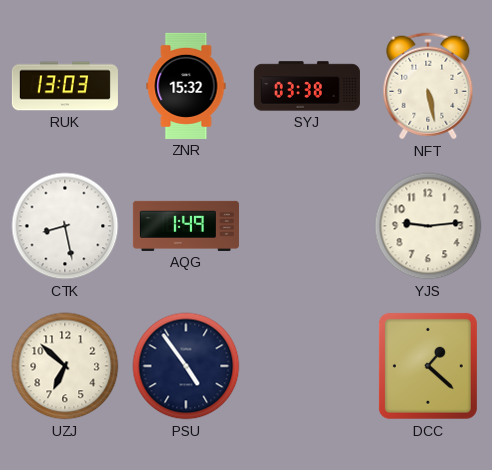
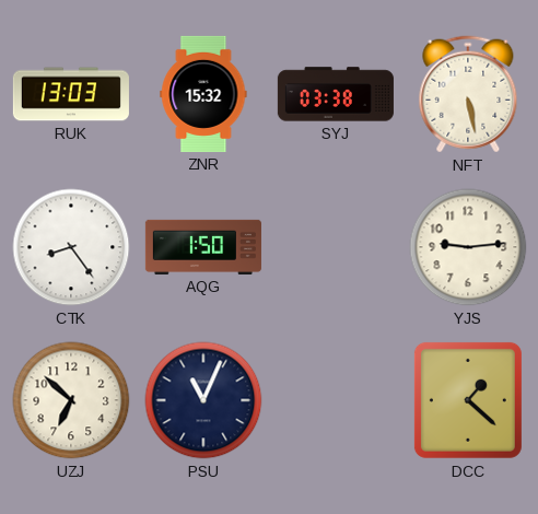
CTK: 8:28 -> 8:24 (71, 247)
AQG: 1:49 -> 1:50 (203, 247)
PSU: 4:54 -> 11:04 (203, 400)
